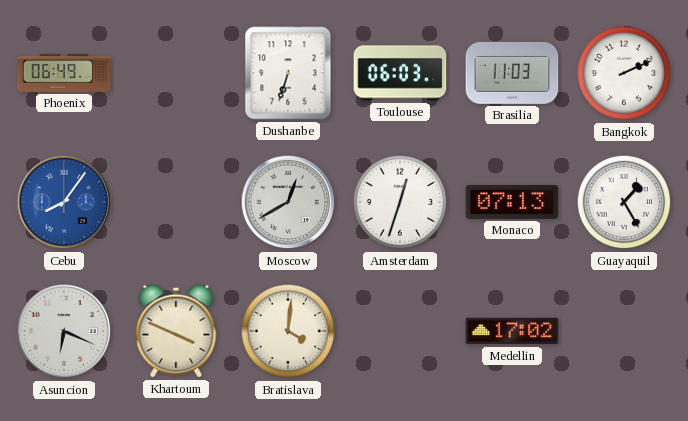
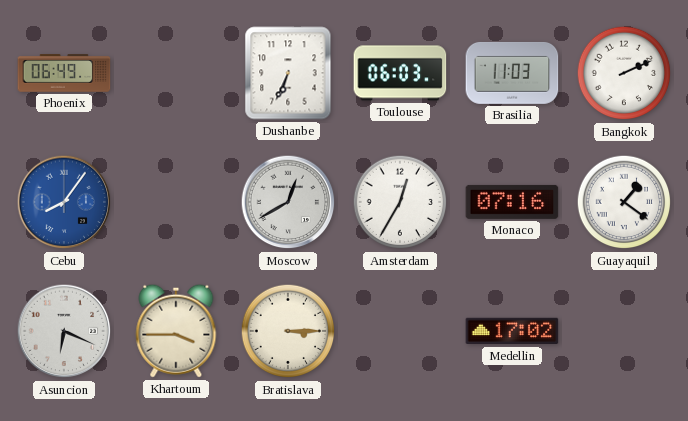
Dushanbe: 6:33 -> 6:34 (288, 73)
Amsterdam: 12:33 -> 12:35 (400, 202)
Monaco: 07:13 -> 07:16 (512, 202)
Guayaquil: 1:25 -> 1:21 (624, 202)
Khartoum: 3:49 -> 3:45 (176, 331)
Bratislava: 4:01 -> 3:15 (288, 331)
